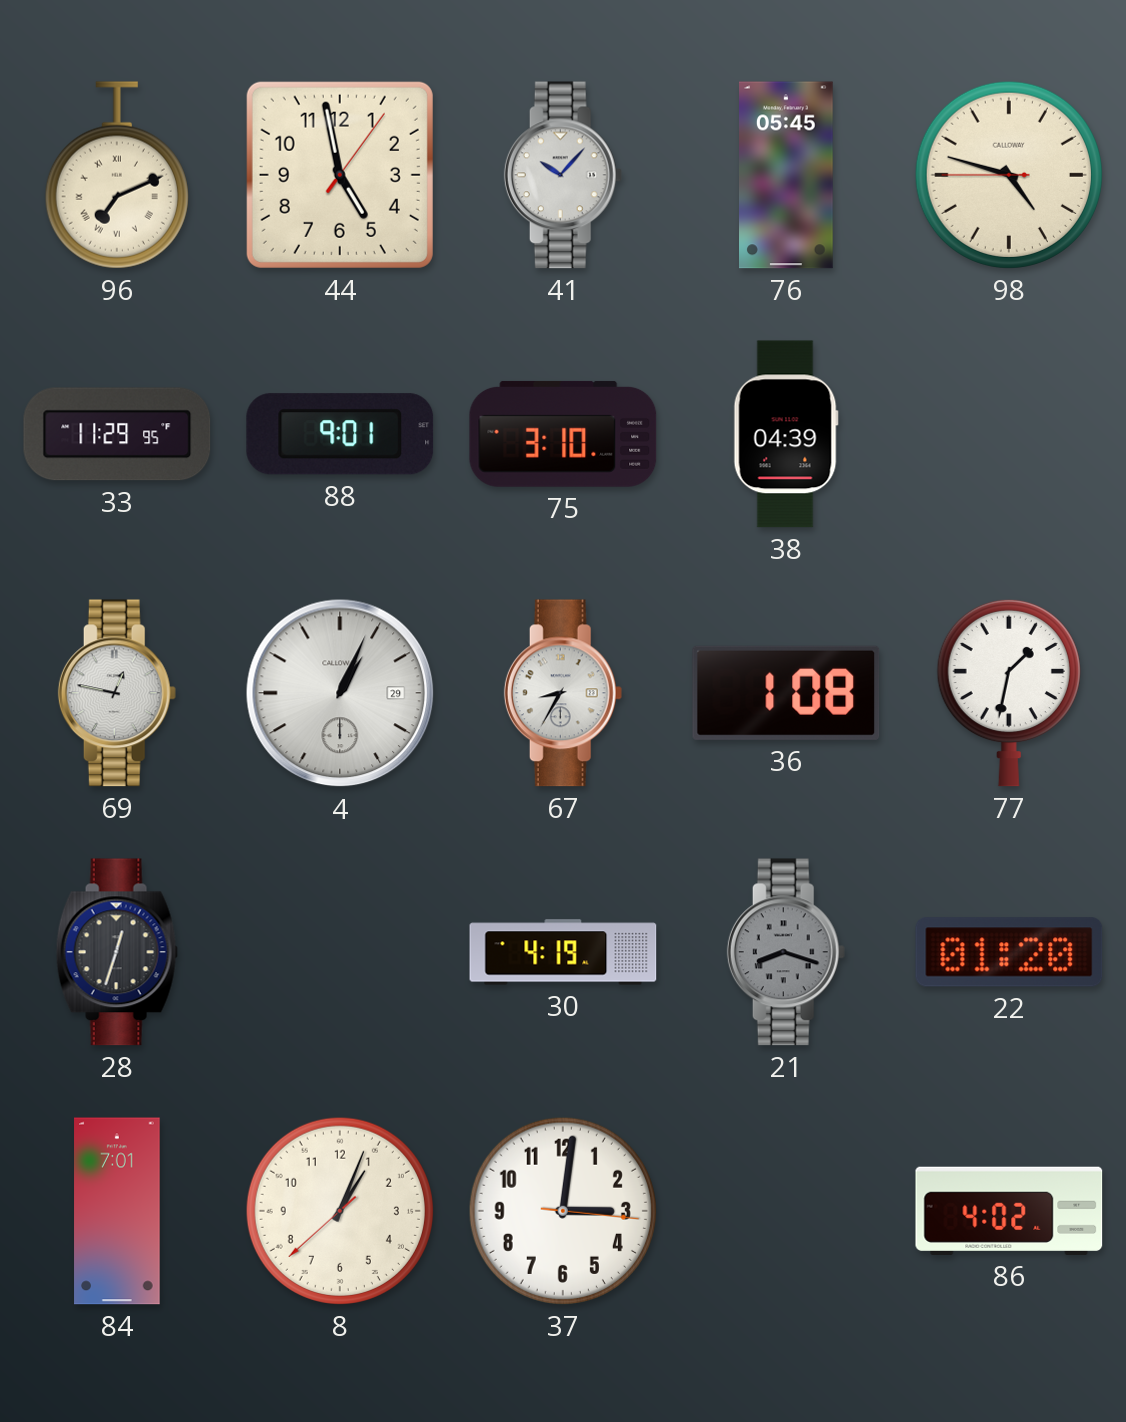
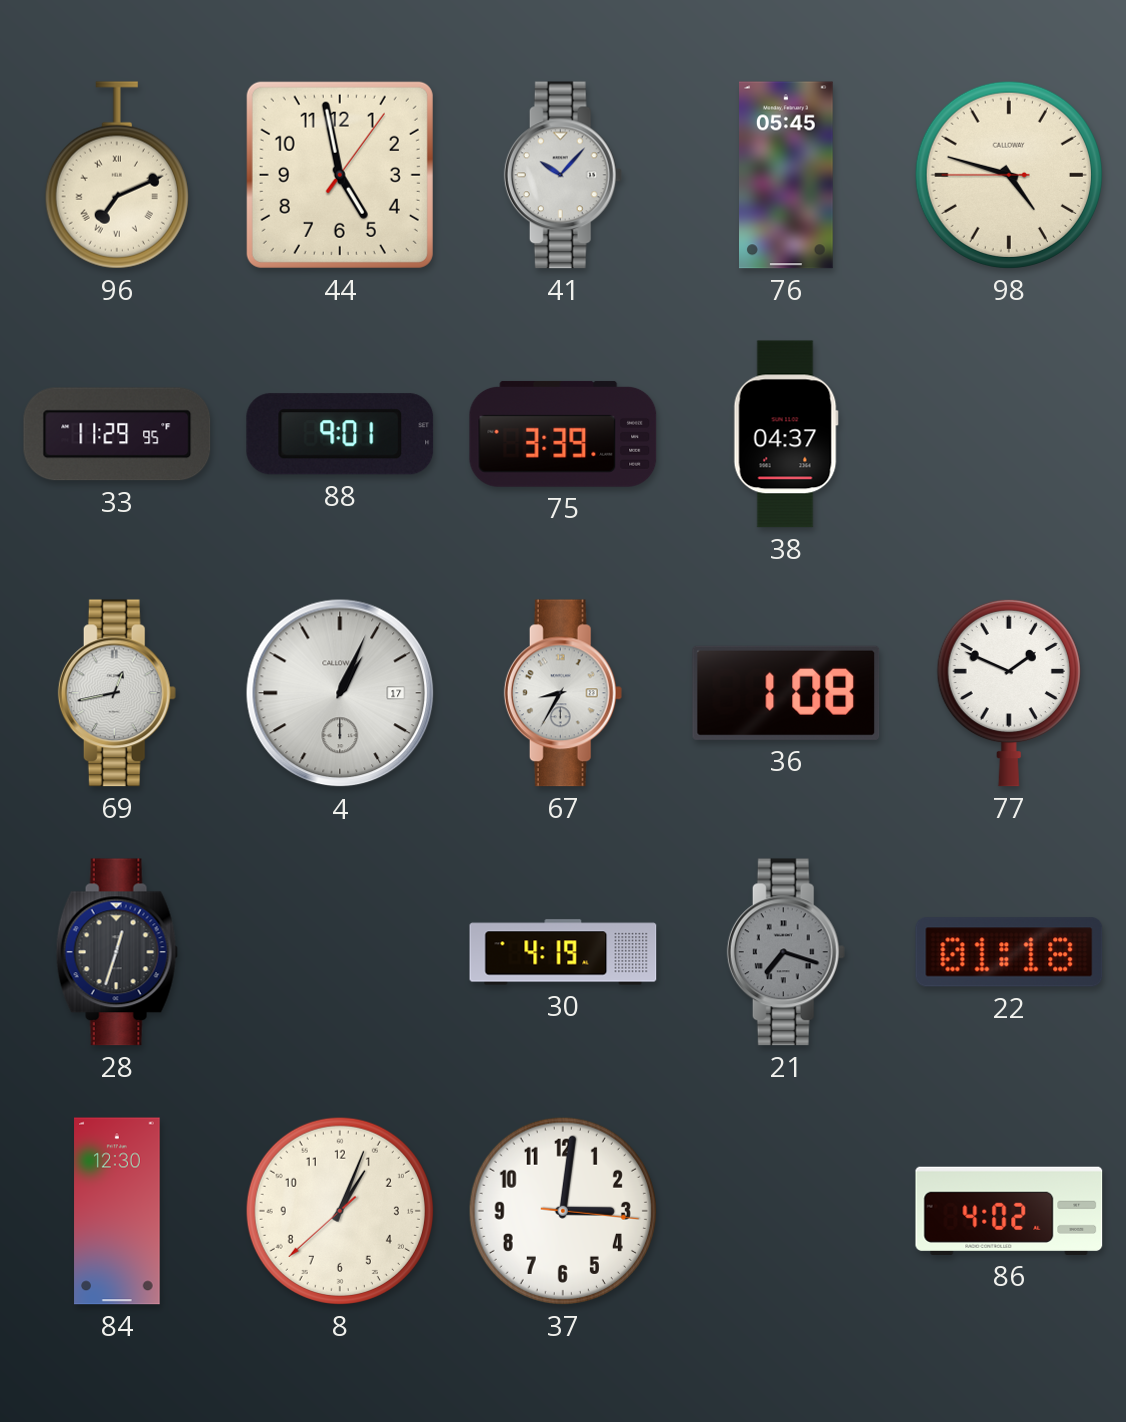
75: 3:10 -> 3:39 (563, 434)
38: 04:39 -> 04:37 (786, 434)
69: 12:47 -> 12:43 (117, 693)
4 date: 29 -> 17 (340, 693)
77: 1:32 -> 1:49 (1009, 693)
21: 8:18 -> 7:18 (786, 952)
22: 01:20 -> 01:18 (1009, 952)
84: 7:01 -> 12:30 (117, 1211)
